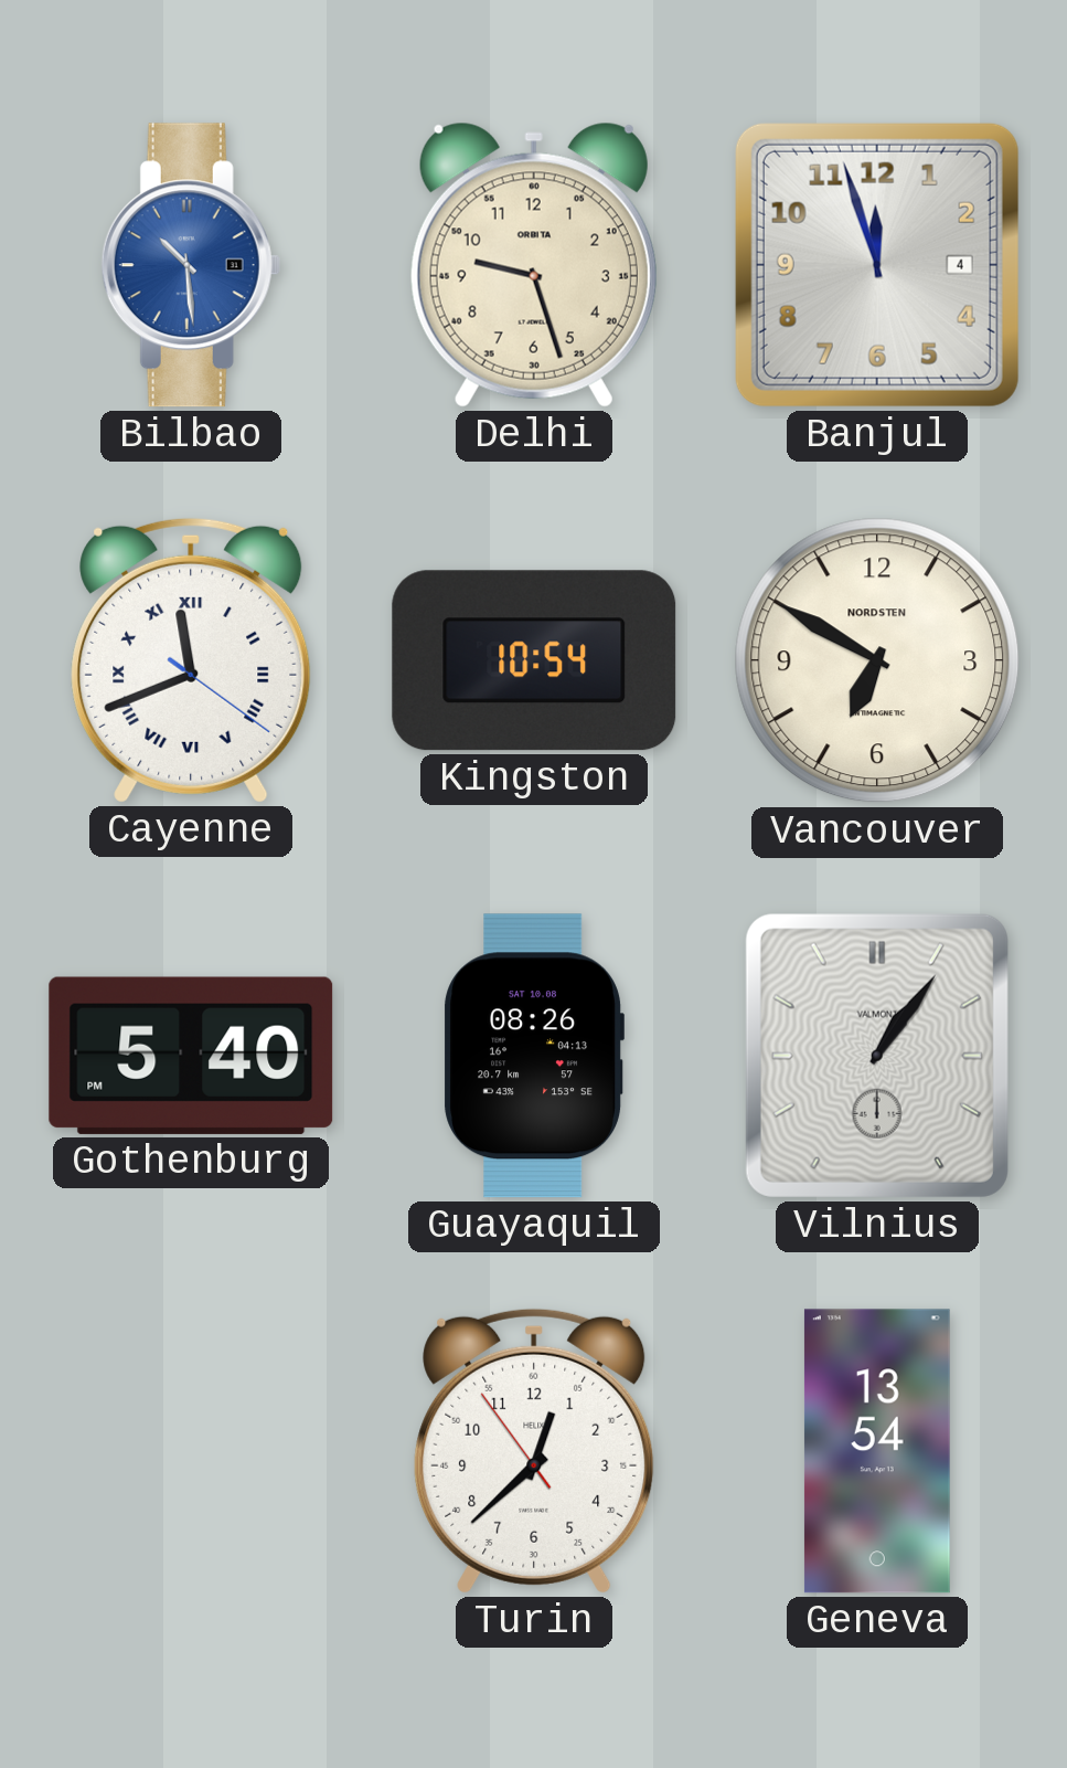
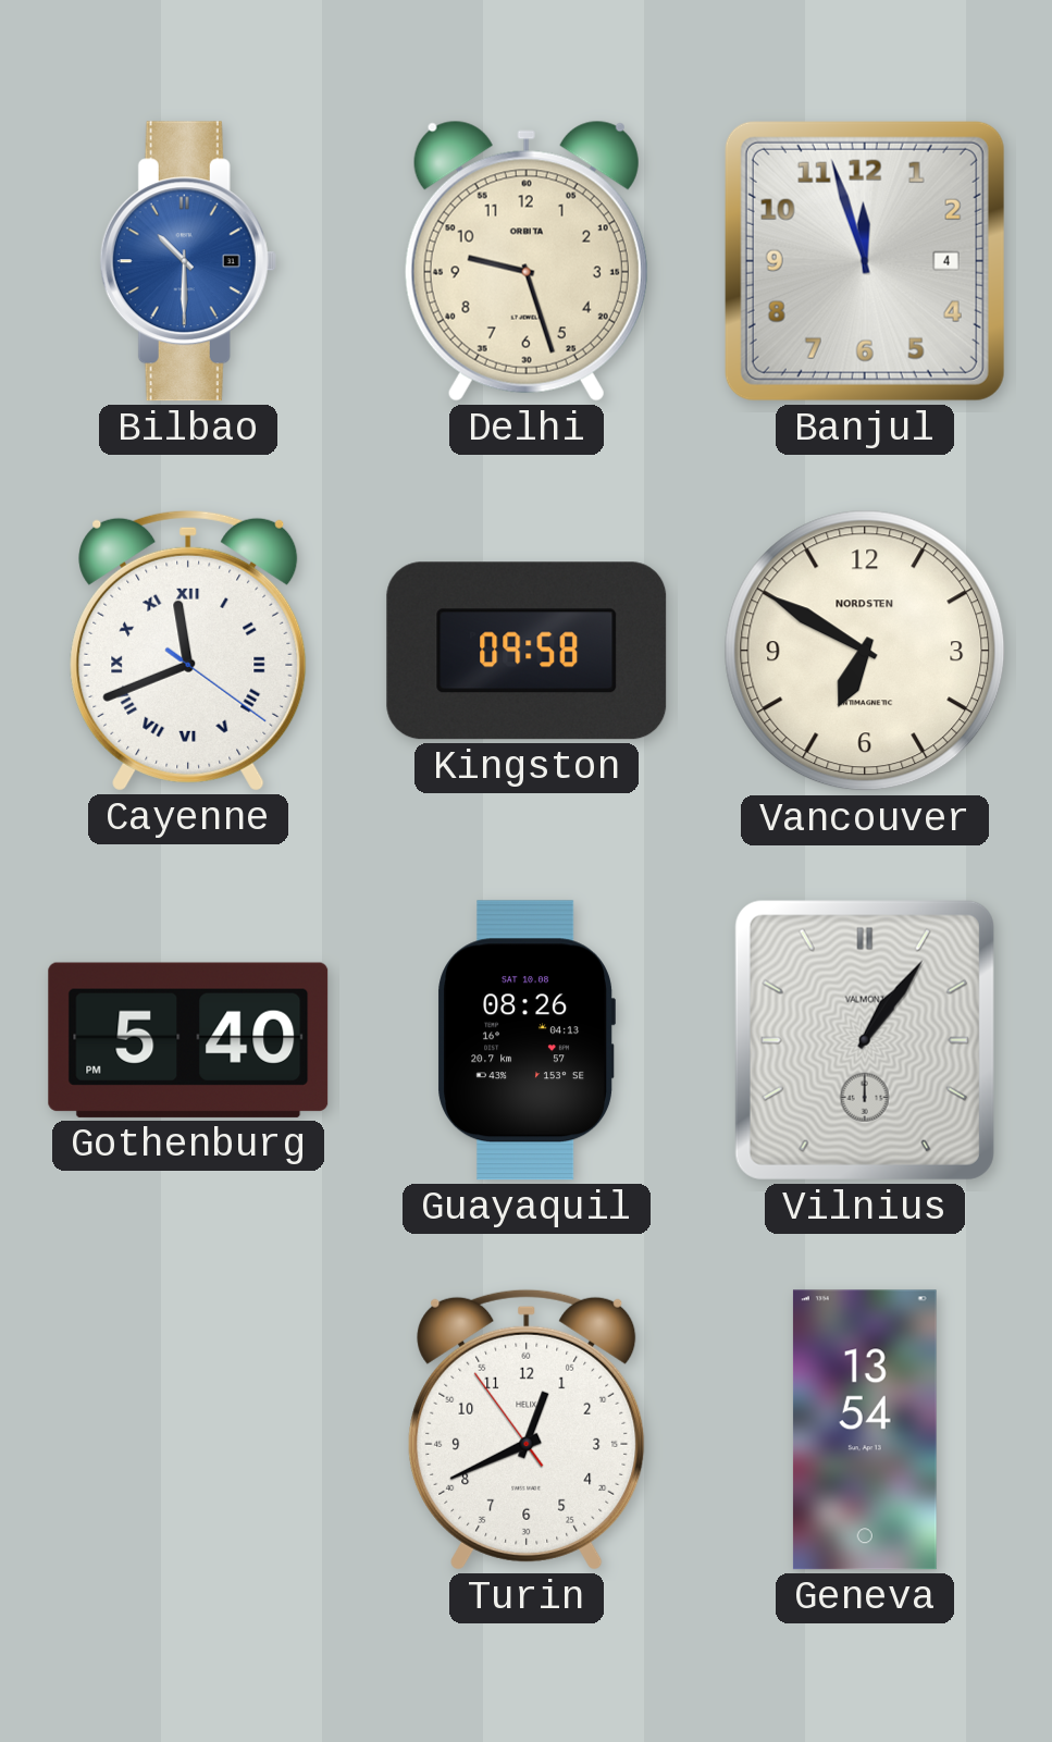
Bilbao: 10:29 -> 10:30 (188, 261)
Kingston: 10:54 -> 09:58 (527, 651)
Turin: 12:37 -> 12:40 (527, 1430)
